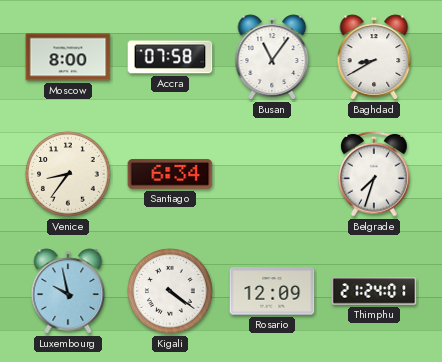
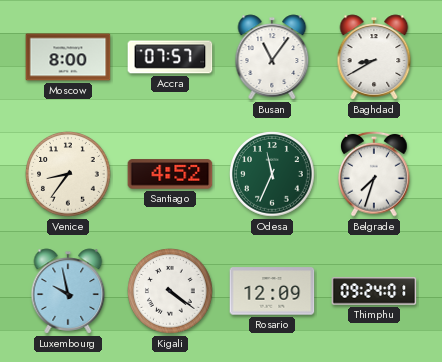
Accra: 07:58 -> 07:57 (170, 57)
Santiago: 6:34 -> 4:52 (170, 174)
Odesa: none -> 11:34 (272, 174)
Thimphu: 21:24 -> 09:24 (374, 291)
